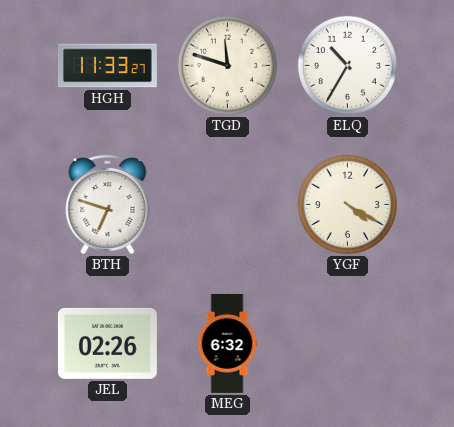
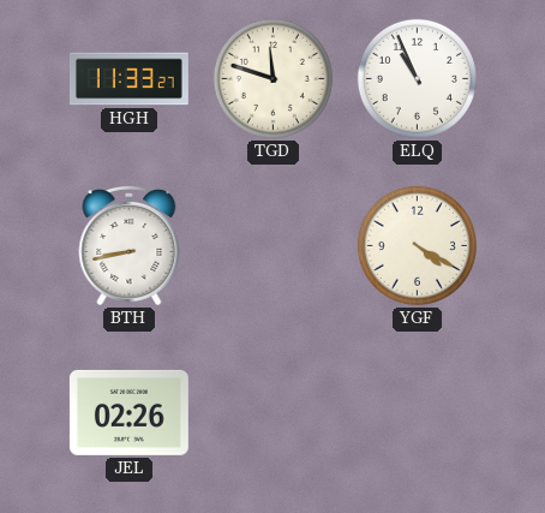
ELQ: 10:35 -> 10:56 (417, 78)
BTH: 6:48 -> 8:43 (130, 245)
MEG: 6:32 -> none (227, 343)
